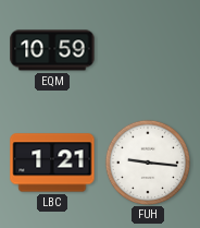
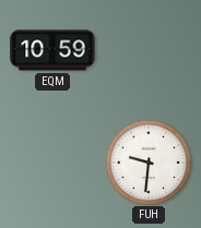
LBC: 1:21 -> none (52, 163)
FUH: 9:16 -> 9:31 (147, 161)
